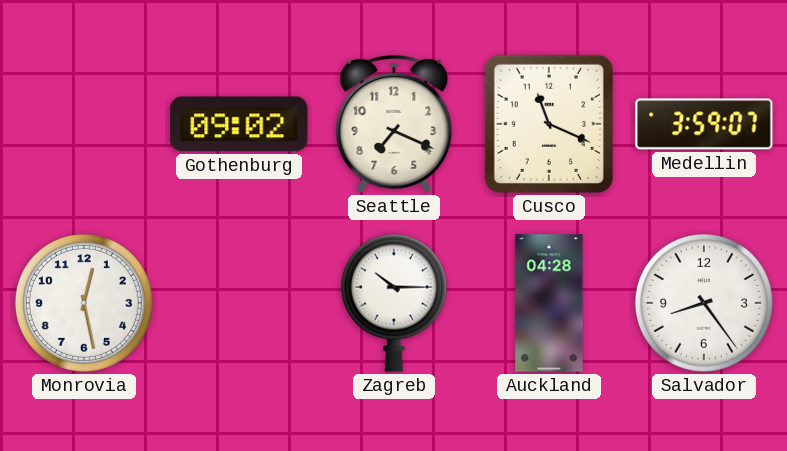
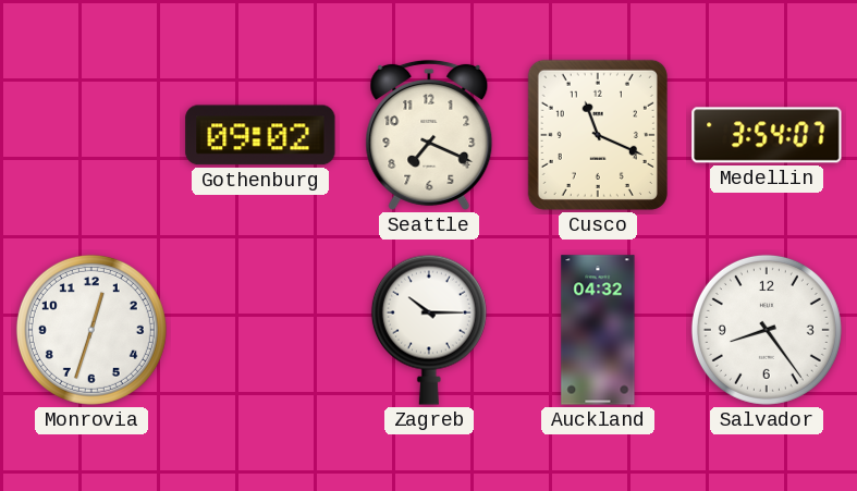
Medellin: 3:59 -> 3:54 (767, 135)
Monrovia: 12:28 -> 12:33 (91, 330)
Auckland: 04:28 -> 04:32 (598, 330)
